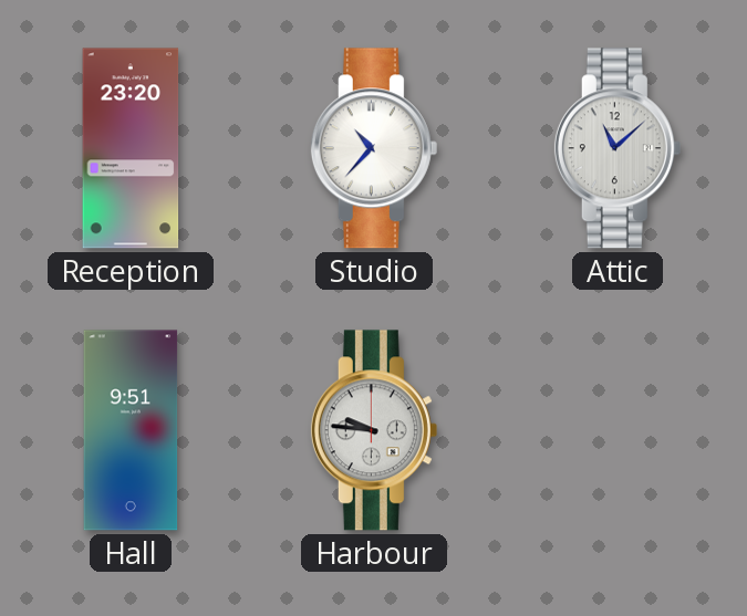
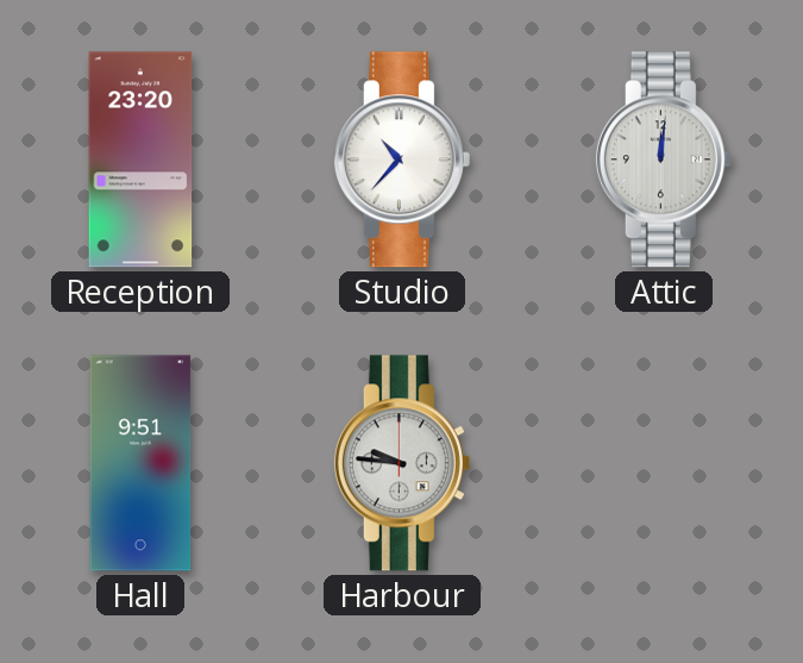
Attic: 11:08 -> 12:01 (664, 160)
